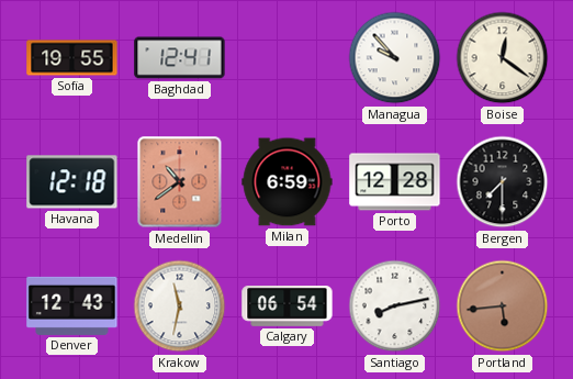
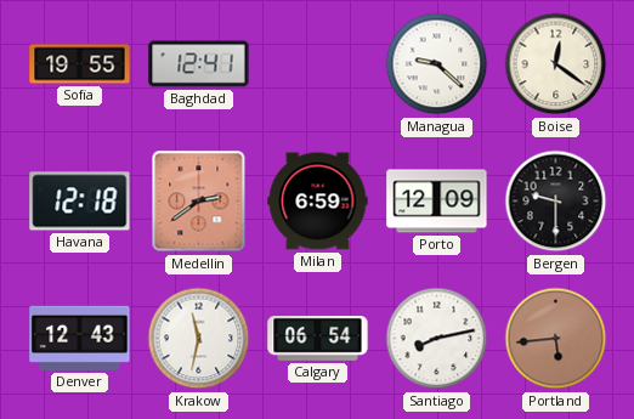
Managua: 9:53 -> 9:22 (437, 64)
Medellin: 10:39 -> 2:39 (199, 202)
Porto: 12:28 -> 12:09 (437, 202)
Bergen: 7:30 -> 9:30 (556, 202)
